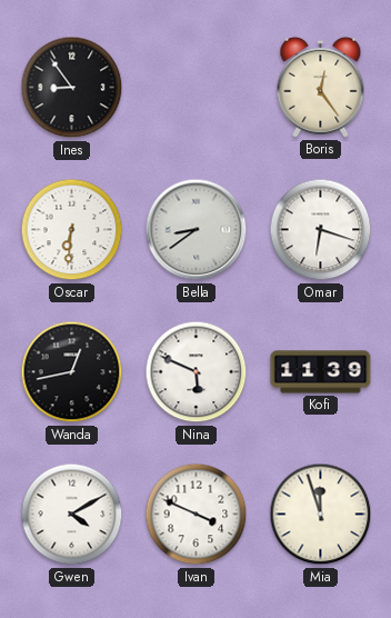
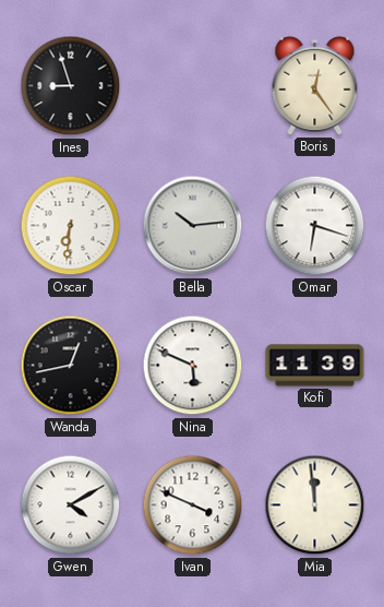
Ines: 8:54 -> 8:57 (71, 86)
Bella: 8:39 -> 10:14 (193, 226)
Mia: 11:57 -> 11:59 (315, 505)
